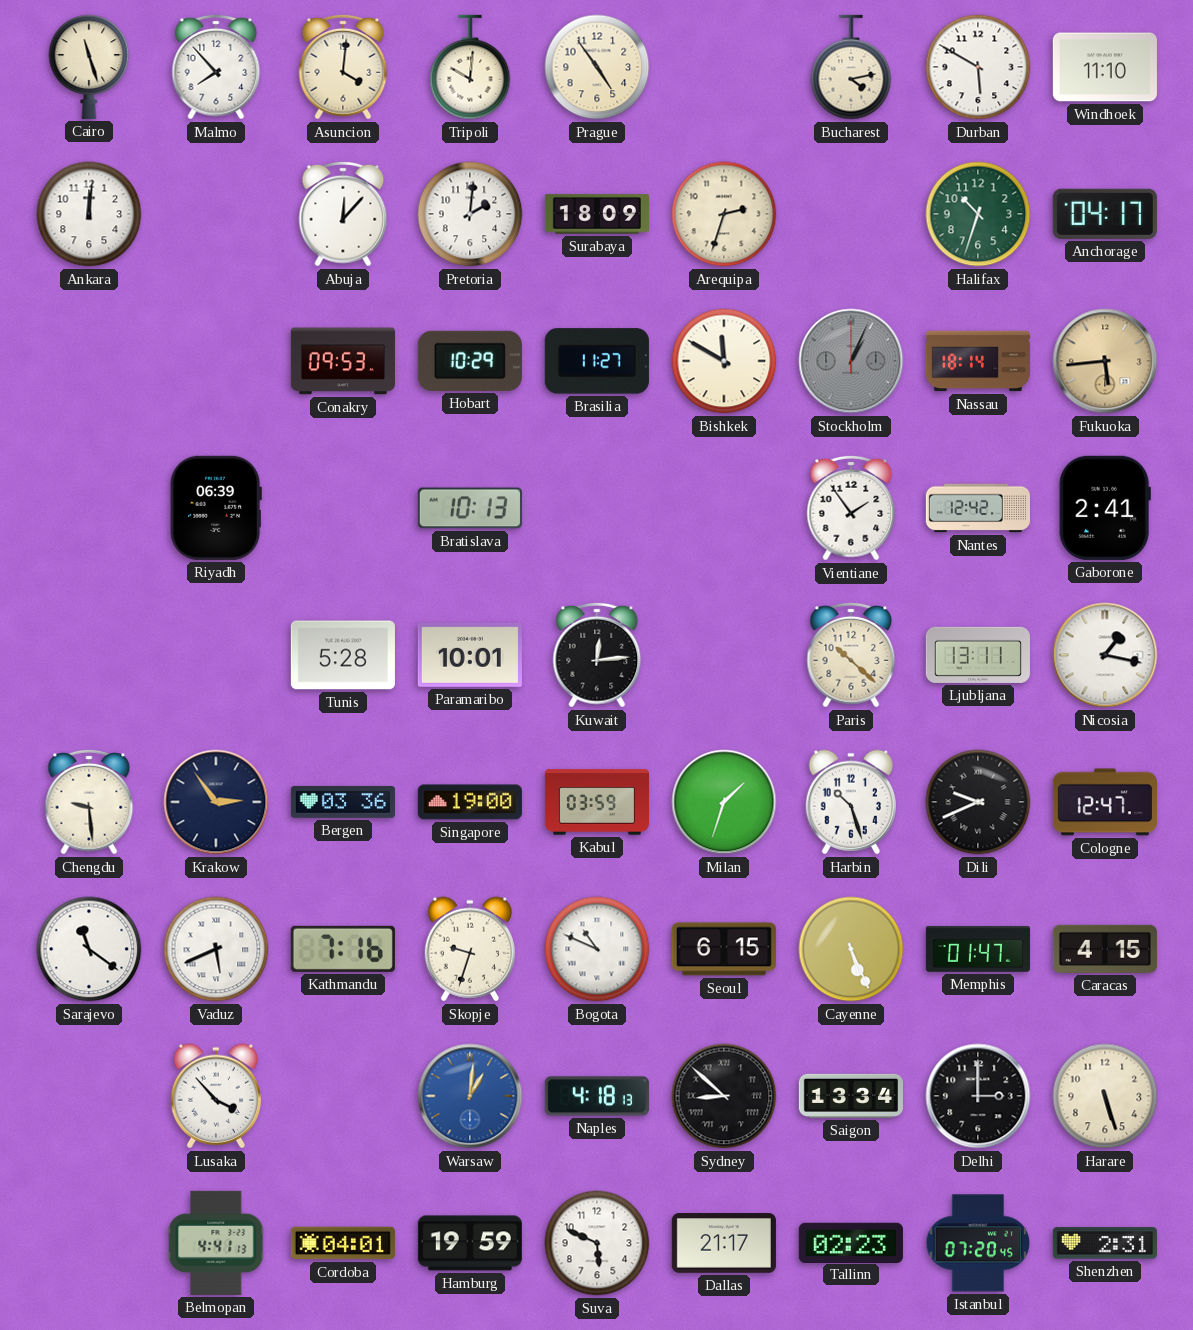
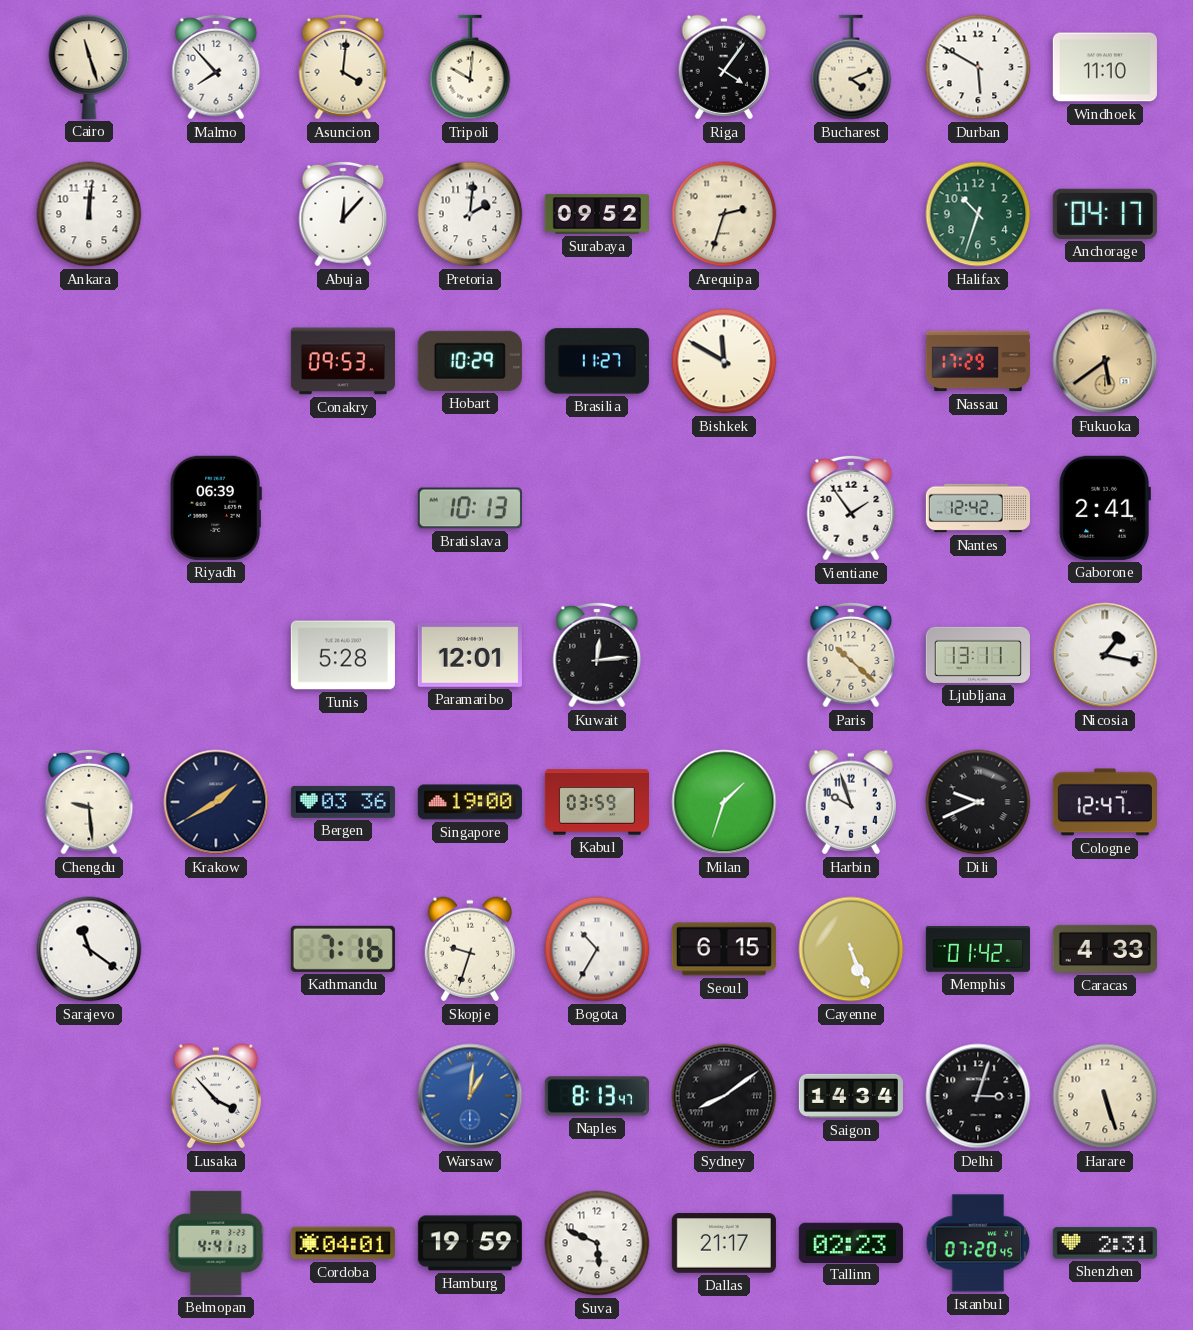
Prague: 4:54 -> none (597, 67)
Riga: none -> 4:06 (724, 67)
Bucharest: 4:13 -> 4:11 (851, 67)
Surabaya: 18:09 -> 09:52 (597, 214)
Stockholm: 1:04 -> none (851, 361)
Nassau: 18:14 -> 17:29 (977, 361)
Fukuoka: 5:44 -> 5:39 (1105, 361)
Paramaribo: 10:01 -> 12:01 (470, 655)
Krakow: 2:54 -> 1:40 (216, 802)
Harbin: 10:27 -> 9:57 (851, 802)
Vaduz: 5:41 -> none (216, 949)
Bogota: 10:49 -> 10:35 (597, 949)
Memphis: 01:47 -> 01:42 (978, 949)
Caracas: 4:15 -> 4:33 (1105, 949)
Naples: 4:18 -> 8:13 (597, 1096)
Sydney: 8:52 -> 8:09 (724, 1096)
Saigon: 13:34 -> 14:34 (851, 1096)
Delhi: 3:00 -> 3:03 (978, 1096)
